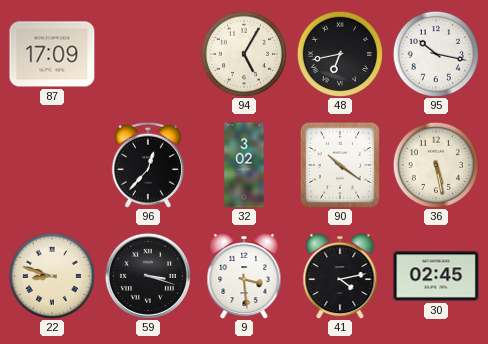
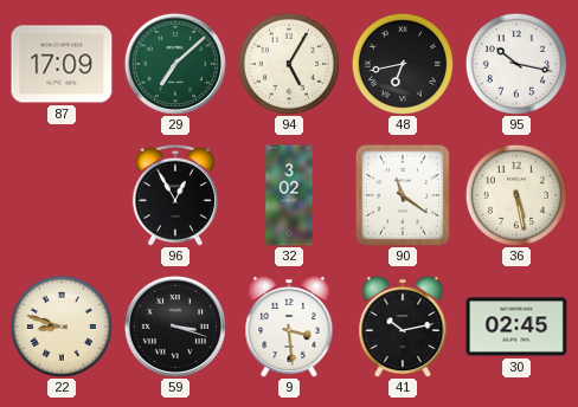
29: none -> 7:08 (175, 64)
96: 12:37 -> 12:55 (175, 195)
90: 10:21 -> 11:21 (403, 195)
41: 4:13 -> 10:13 (403, 327)
